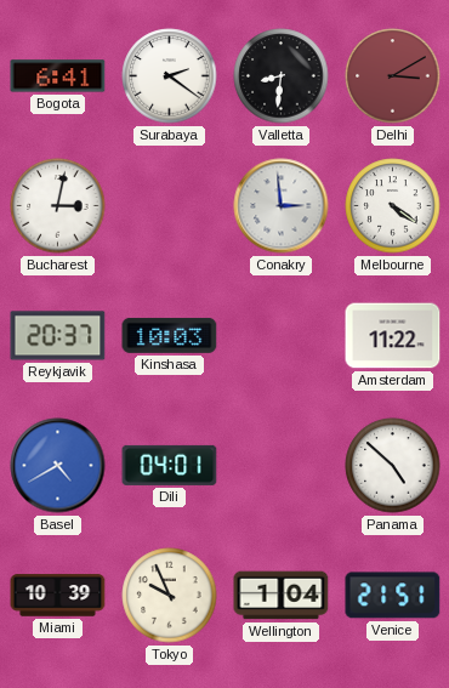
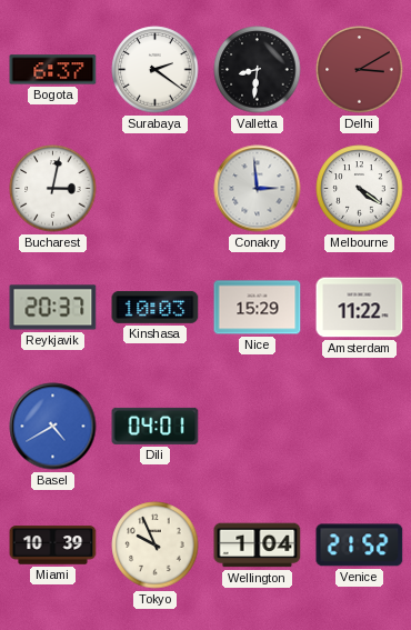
Bogota: 6:41 -> 6:37 (53, 70)
Nice: none -> 15:29 (258, 308)
Panama: 4:52 -> none (393, 466)
Venice: 21:51 -> 21:52 (360, 546)
